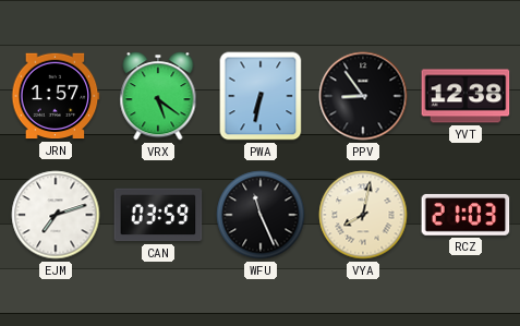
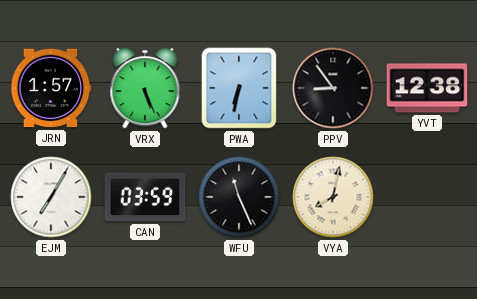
VRX: 5:21 -> 5:26 (145, 88)
EJM: 7:12 -> 7:05 (51, 197)
RCZ: 21:03 -> none (465, 215)
